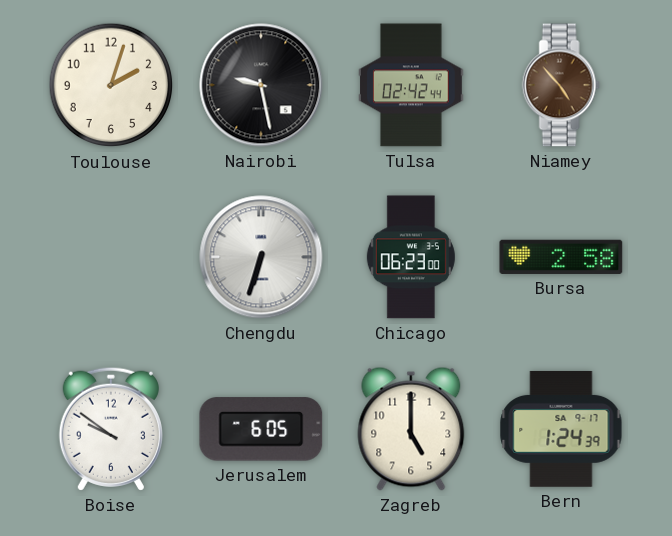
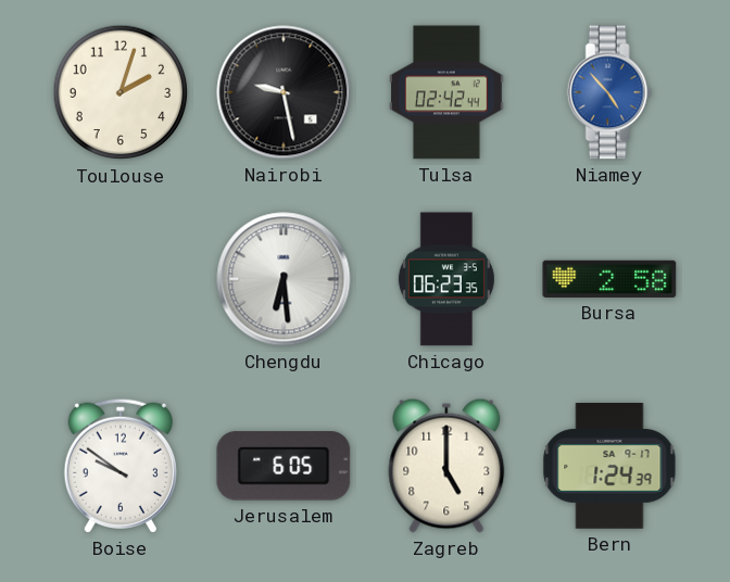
Niamey dial: brown -> blue (609, 92)
Chengdu: 6:33 -> 6:29 (284, 279)
Chicago: 06:23:00 -> 06:23:35 (446, 279)
